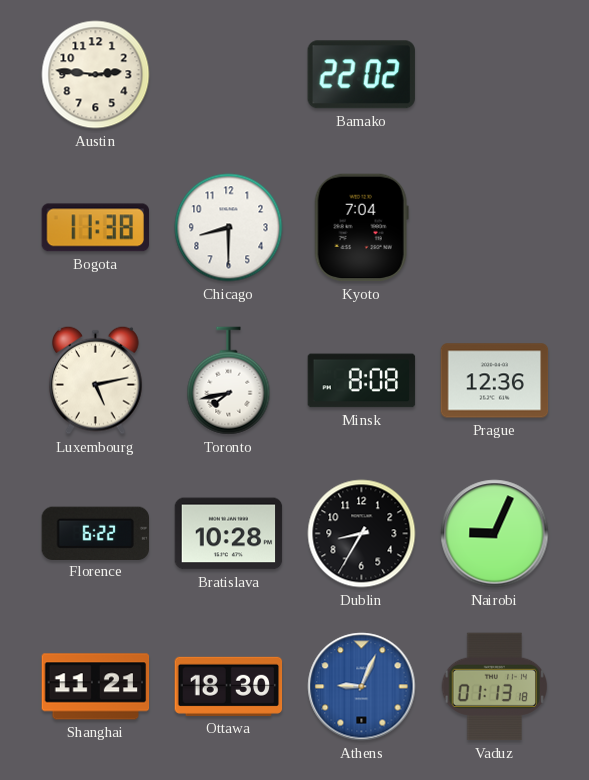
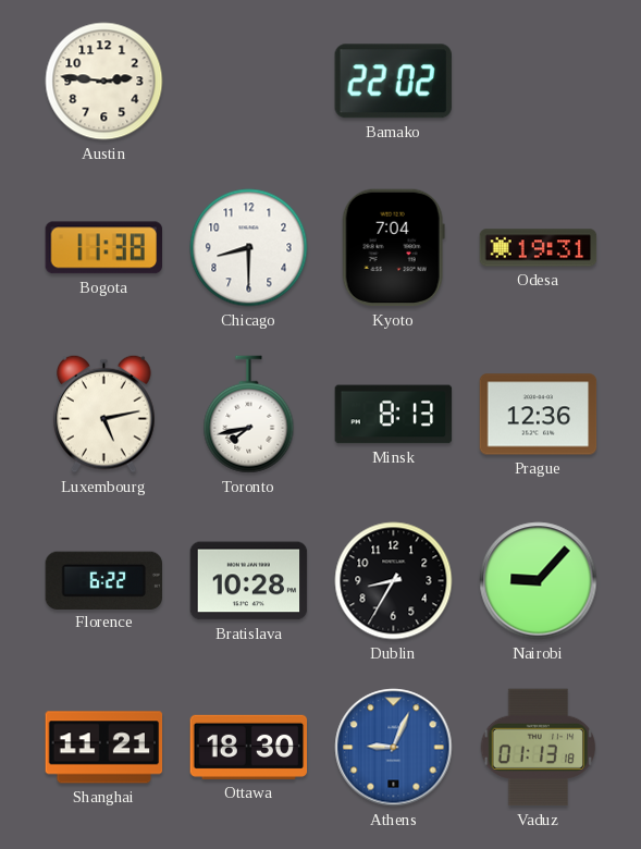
Odesa: none -> 19:31 (539, 248)
Minsk: 8:08 -> 8:13 (394, 415)
Nairobi: 9:04 -> 9:07 (539, 581)
